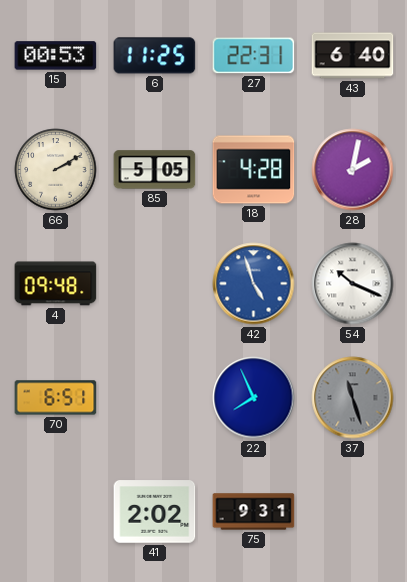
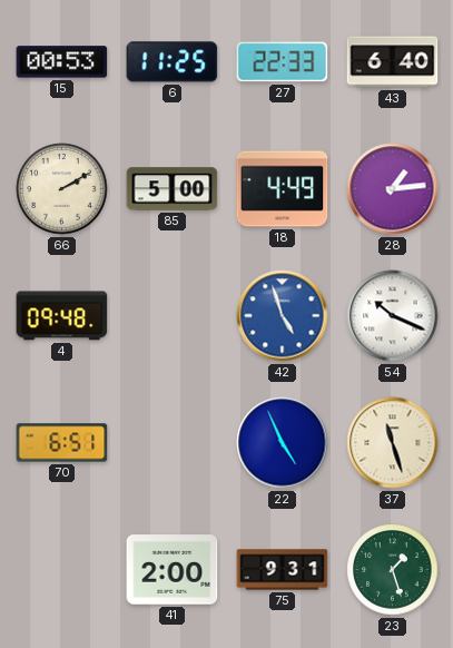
27: 22:31 -> 22:33 (283, 62)
85: 5:05 -> 5:00 (173, 189)
18: 4:28 -> 4:49 (283, 189)
28: 2:02 -> 1:14 (393, 189)
22: 7:56 -> 4:56 (283, 443)
37 dial: grey -> cream (393, 443)
41: 2:02 -> 2:00 (173, 570)
23: none -> 1:27 (393, 570)
